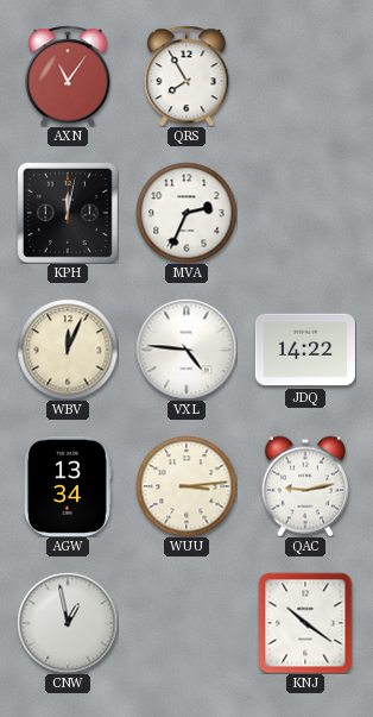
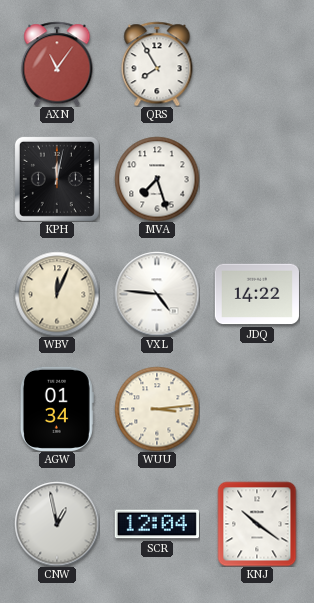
MVA: 2:34 -> 7:27 (157, 179)
AGW: 13:34 -> 01:34 (57, 409)
QAC: 9:13 -> none (305, 486)
SCR: none -> 12:04 (157, 524)
